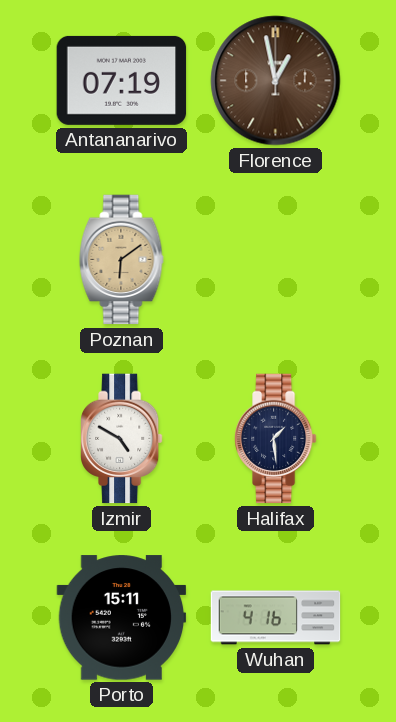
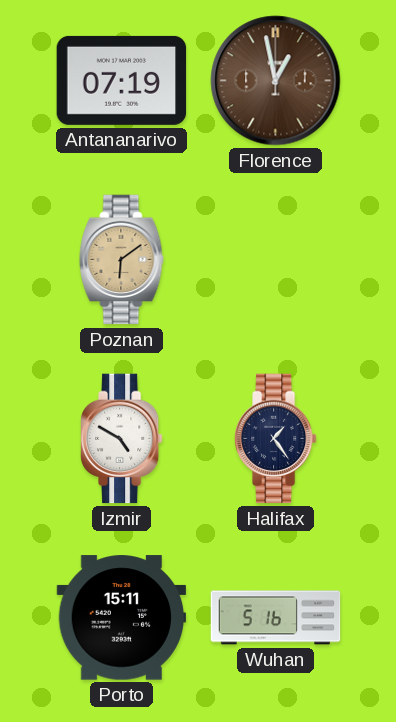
Halifax: 1:29 -> 1:24 (275, 439)
Wuhan: 4:16 -> 5:16 (276, 618)
